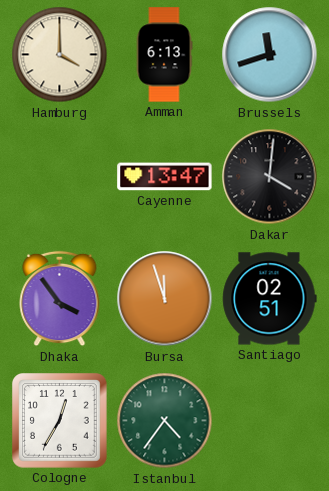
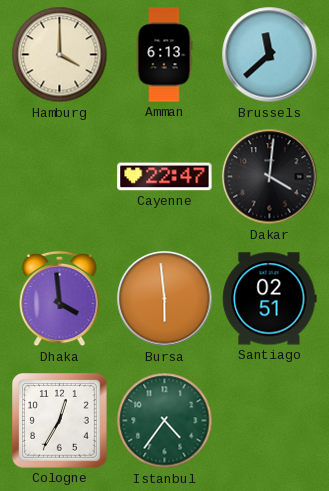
Brussels: 11:42 -> 11:38 (270, 55)
Cayenne: 13:47 -> 22:47 (165, 177)
Dhaka: 3:54 -> 3:59 (60, 299)
Bursa: 11:57 -> 5:59 (165, 299)
